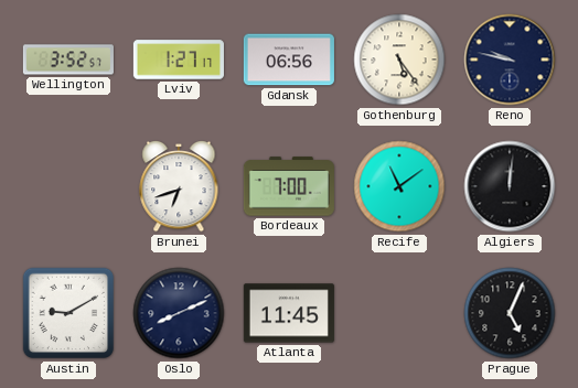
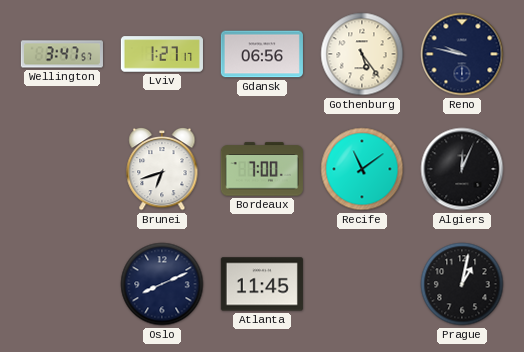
Wellington: 3:52 -> 3:47 (62, 54)
Algiers: 12:01 -> 12:04 (462, 169)
Austin: 9:10 -> none (68, 313)
Prague: 5:04 -> 1:02 (462, 284)
